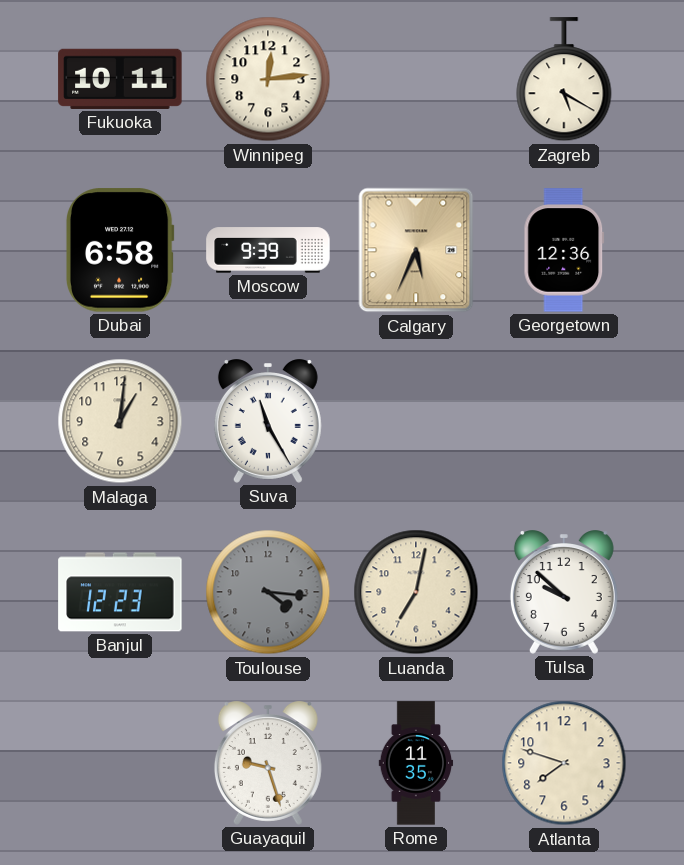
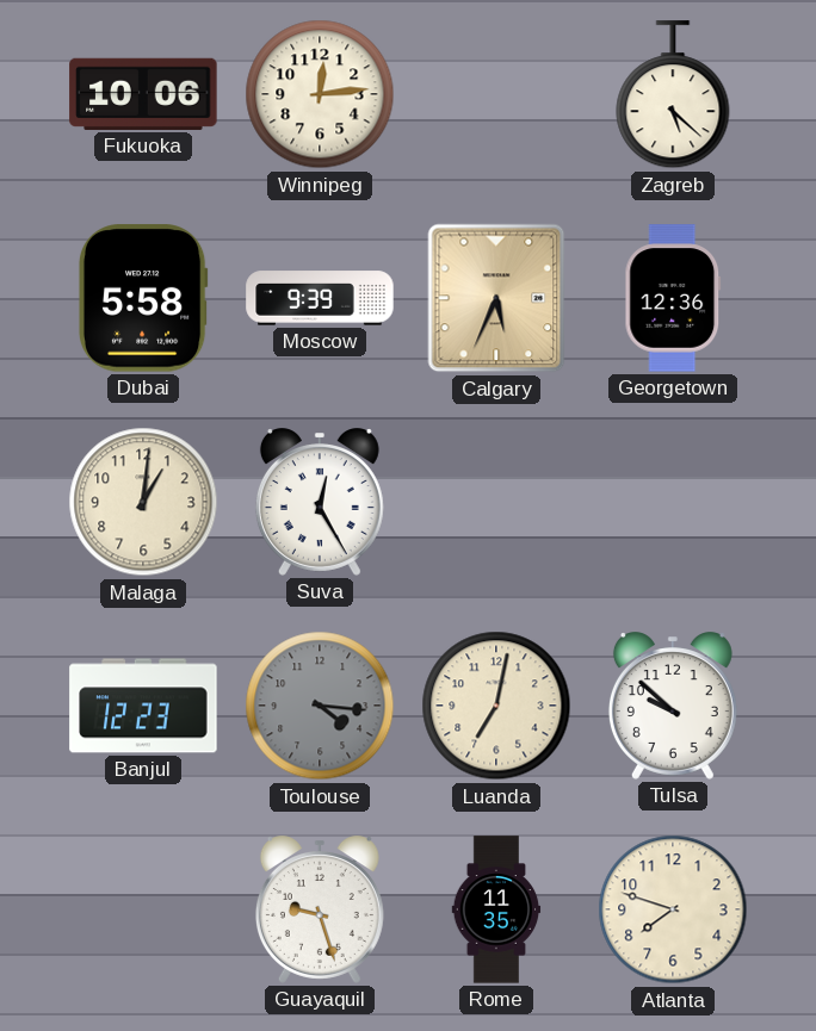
Fukuoka: 10:11 -> 10:06 (143, 94)
Zagreb: 5:20 -> 5:22 (673, 95)
Dubai: 6:58 -> 5:58 (143, 298)
Suva: 11:25 -> 12:25 (320, 502)
